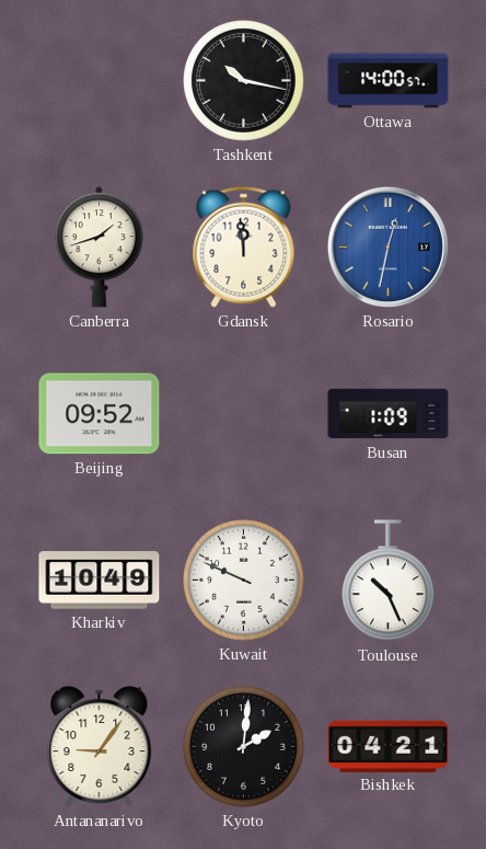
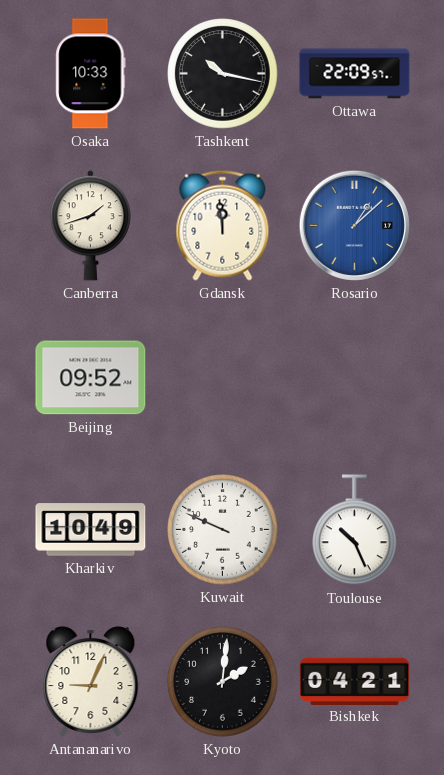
Osaka: none -> 10:33 (91, 74)
Ottawa: 14:00 -> 22:09 (355, 74)
Rosario: 12:32 -> 1:08 (354, 225)
Busan: 1:09 -> none (389, 414)
Antananarivo: 9:06 -> 9:04 (91, 682)
